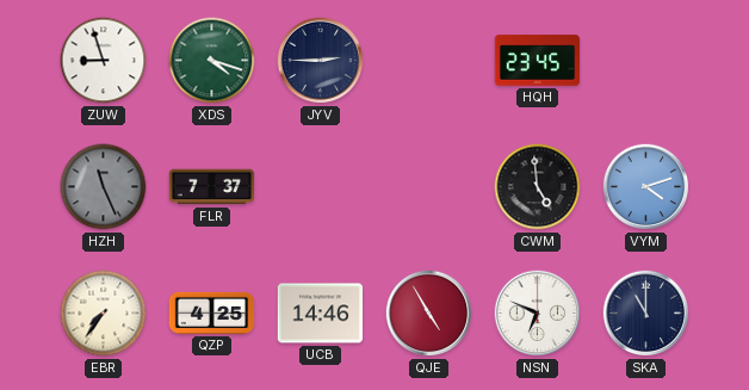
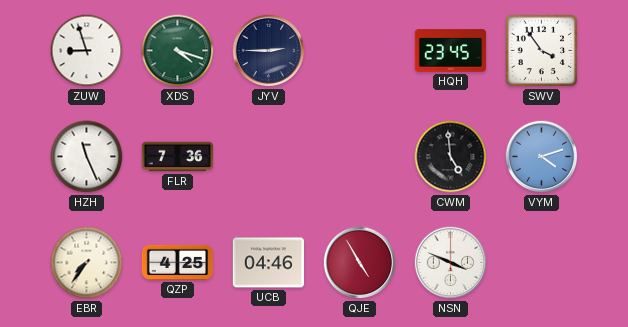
SWV: none -> 3:54 (542, 51)
HZH dial: grey -> white (87, 157)
FLR: 7:37 -> 7:36 (178, 157)
UCB: 14:46 -> 04:46 (269, 263)
NSN: 6:49 -> 3:49 (451, 263)
SKA: 11:00 -> none (646, 314)
